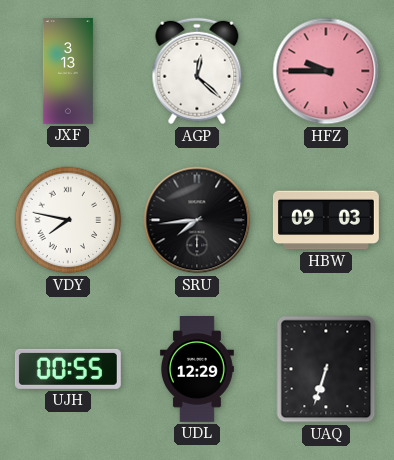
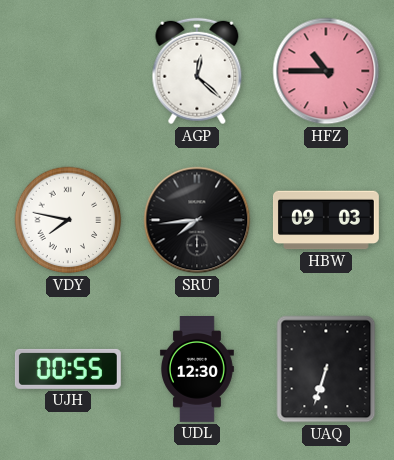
JXF: 3:13 -> none (68, 72)
HFZ: 9:45 -> 10:45 (326, 71)
UDL: 12:29 -> 12:30 (197, 370)
